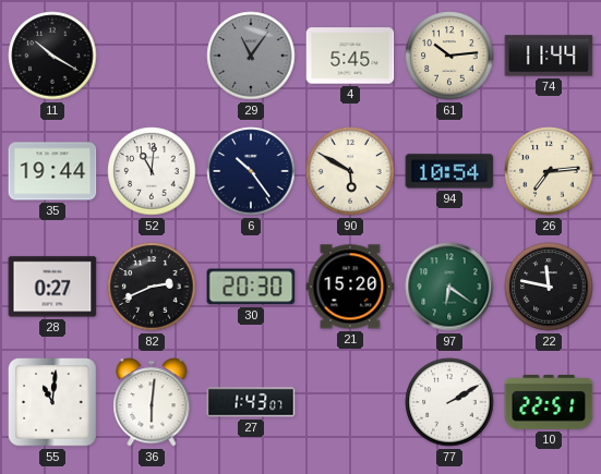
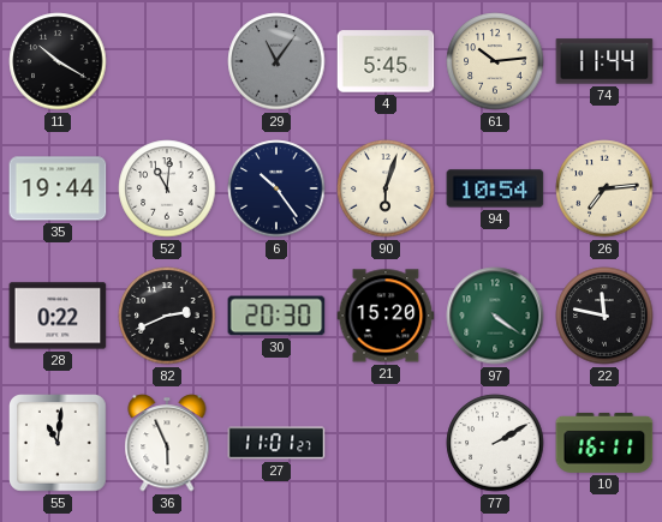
90: 5:50 -> 6:03 (386, 188)
28: 0:27 -> 0:22 (58, 316)
97: 6:21 -> 4:21 (495, 316)
36: 6:01 -> 5:56 (167, 443)
27: 1:43 -> 11:01 (276, 443)
10: 22:51 -> 16:11 (604, 443)
